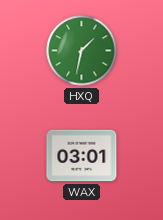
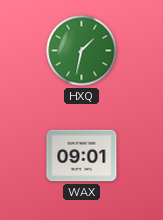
WAX: 03:01 -> 09:01 (82, 156)
